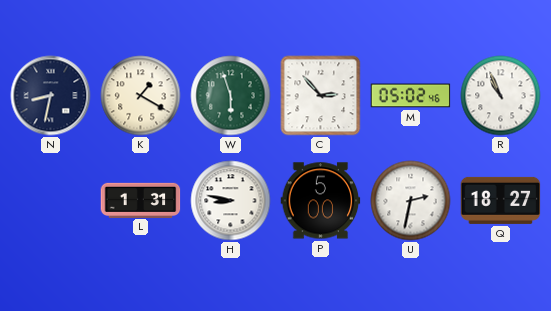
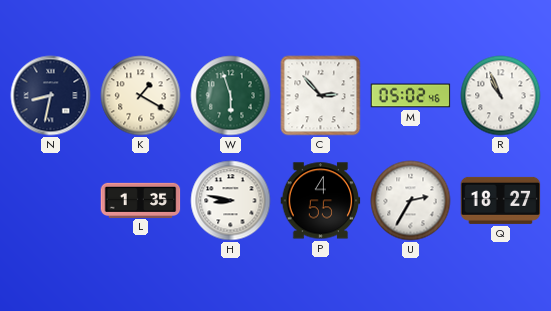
L: 1:31 -> 1:35 (141, 200)
P: 5:00 -> 4:55 (321, 201)
U: 2:32 -> 2:35 (411, 201)
